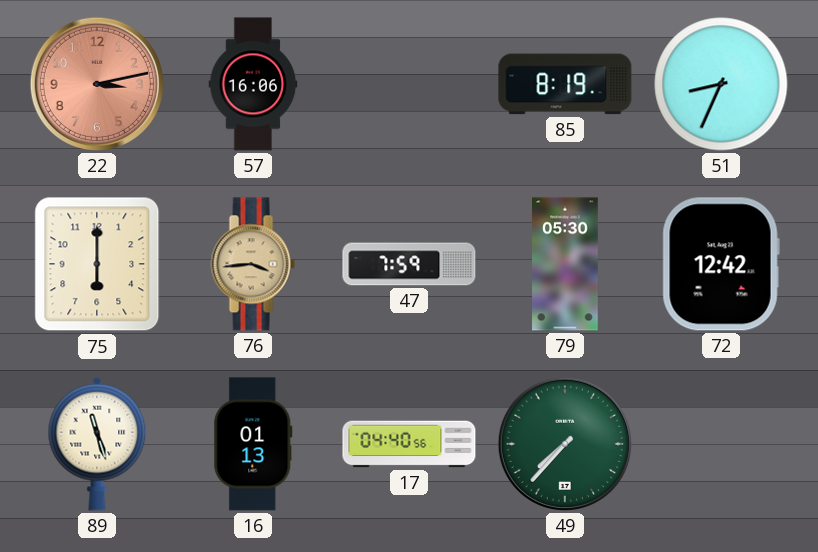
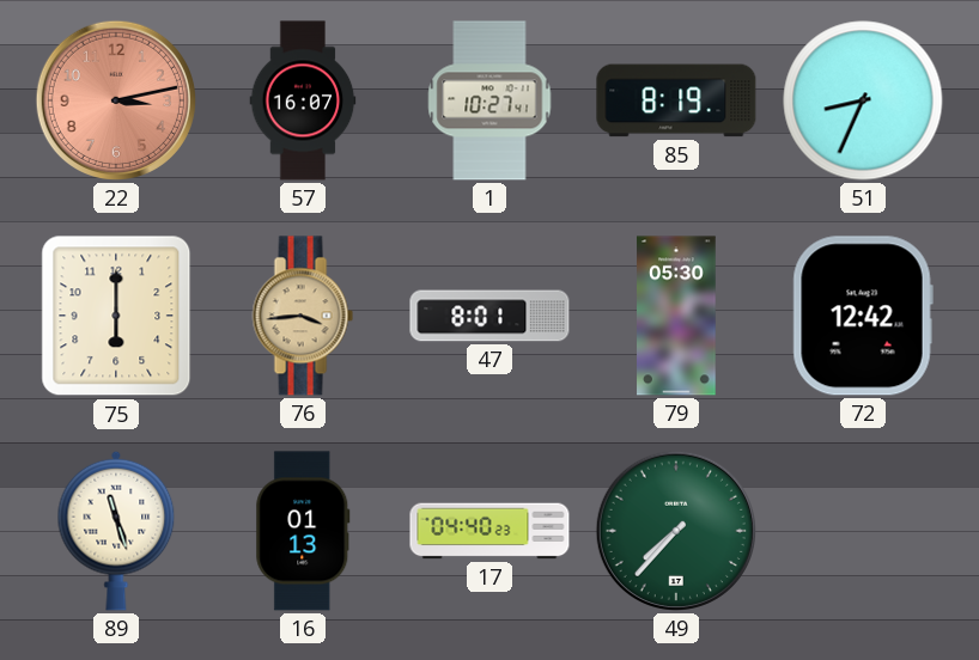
57: 16:06 -> 16:07 (303, 100)
1: none -> 10:27 (489, 100)
47: 7:59 -> 8:01 (489, 316)
17: 04:40:56 -> 04:40:23 (489, 531)
